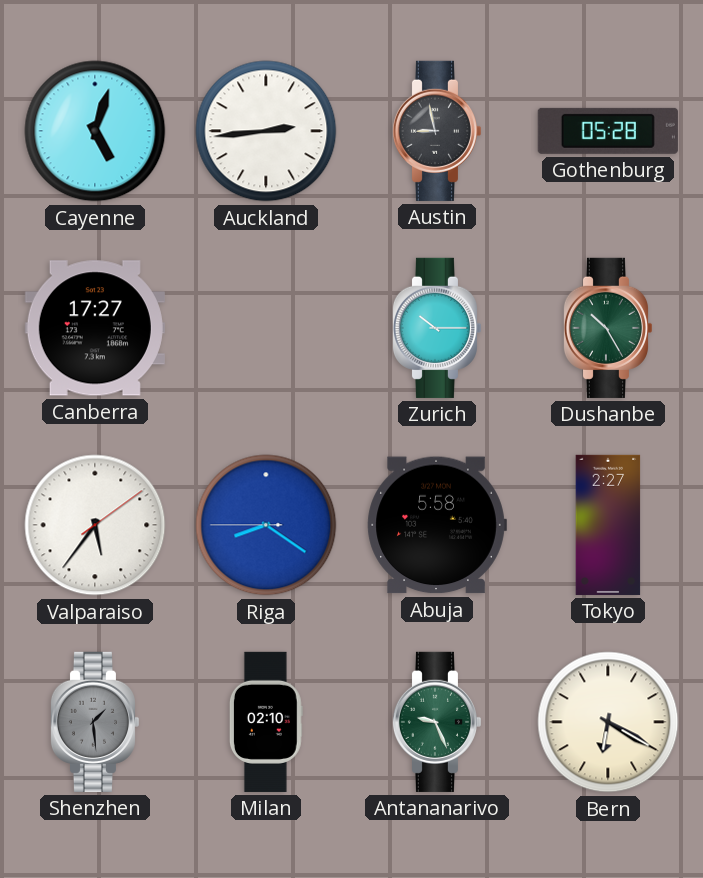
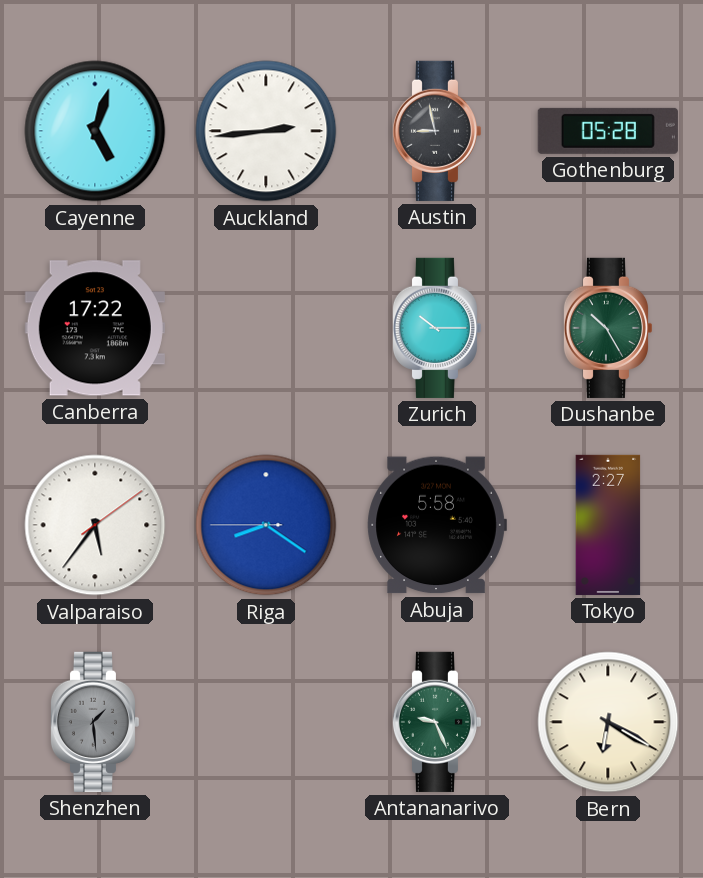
Canberra: 17:27 -> 17:22 (95, 328)
Milan: 02:10 -> none (266, 722)
